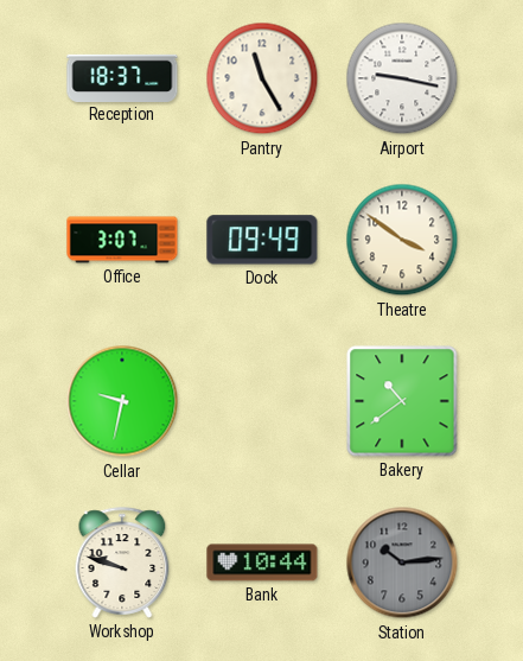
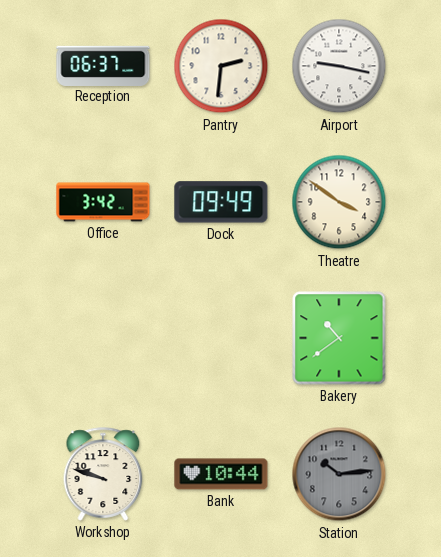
Reception: 18:37 -> 06:37 (103, 65)
Pantry: 11:25 -> 2:31 (221, 66)
Office: 3:07 -> 3:42 (103, 202)
Cellar: 9:32 -> none (122, 401)
